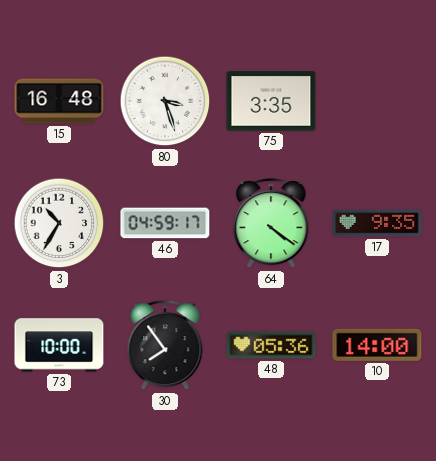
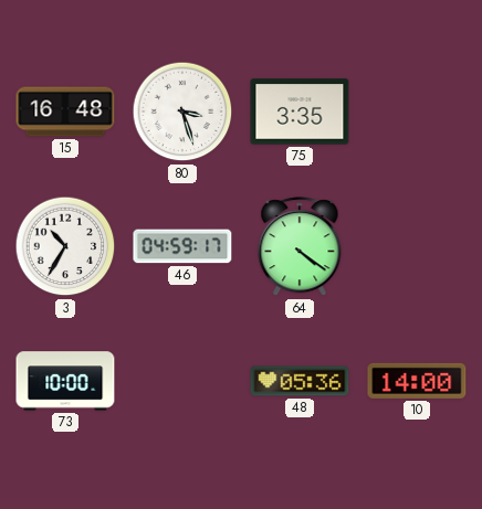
17: 9:35 -> none (377, 223)
30: 7:54 -> none (165, 346)
